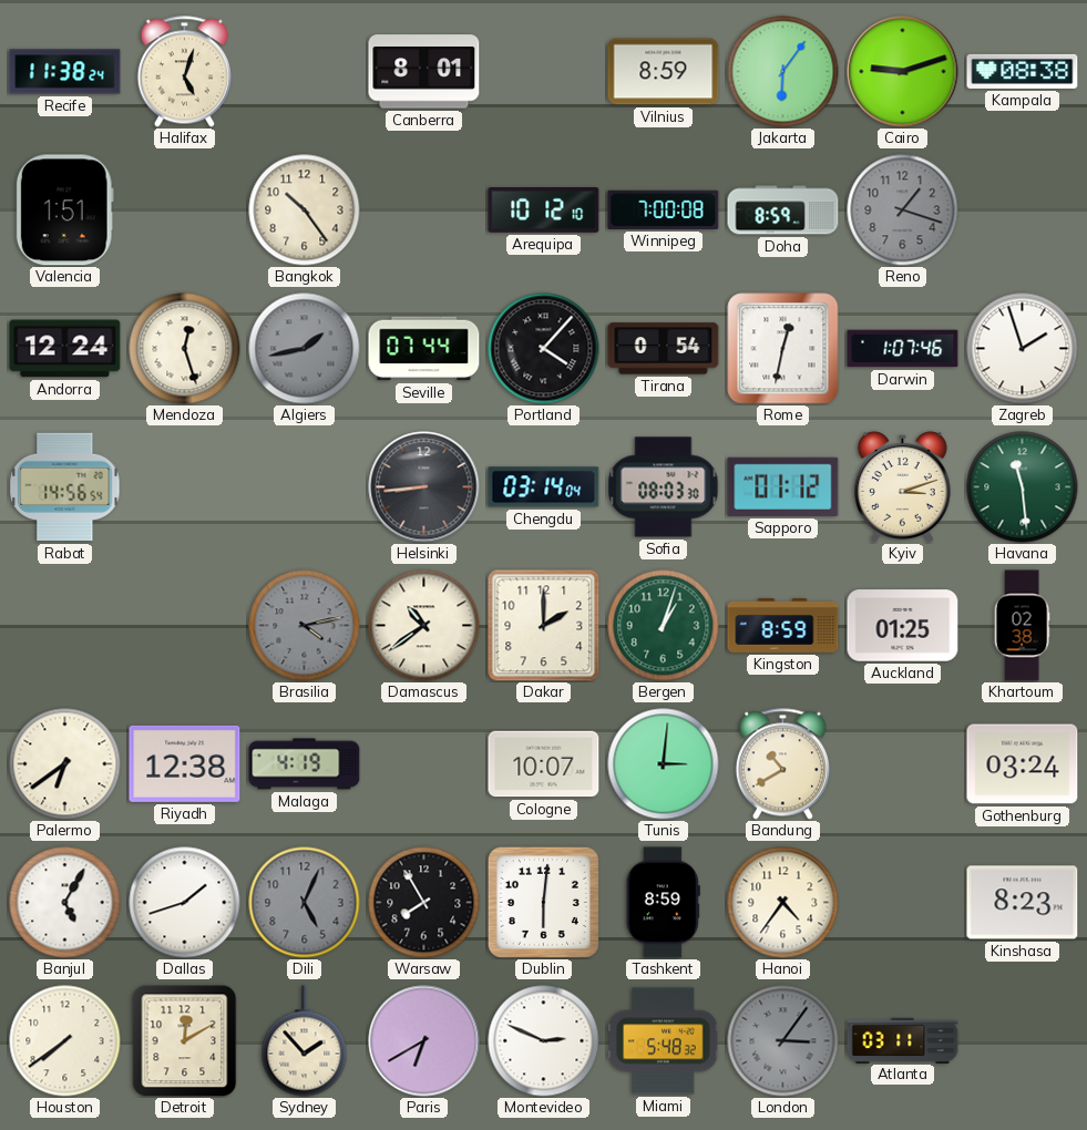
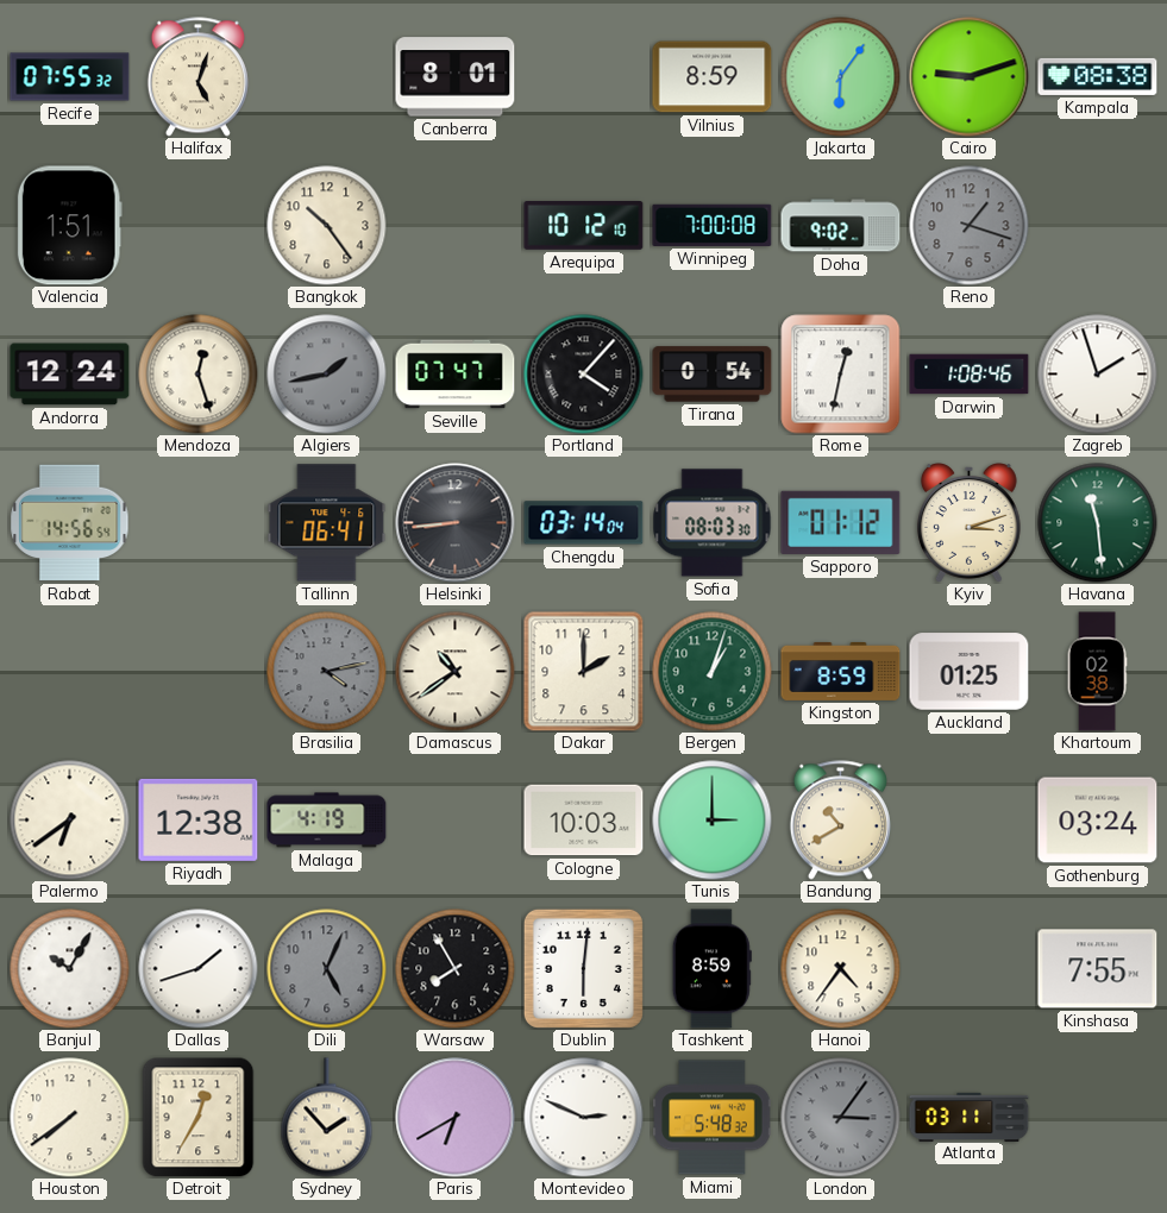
Recife: 11:38 -> 07:55 (70, 77)
Doha: 8:59 -> 9:02 (841, 226)
Seville: 07:44 -> 07:47 (456, 375)
Darwin: 1:07 -> 1:08 (970, 375)
Tallinn: none -> 06:41 (327, 523)
Cologne: 10:07 -> 10:03 (584, 821)
Tunis: 3:01 -> 3:00 (713, 821)
Banjul: 5:05 -> 10:05 (70, 969)
Kinshasa: 8:23 -> 7:55 (1098, 969)
Detroit: 12:10 -> 12:35 (199, 1117)
